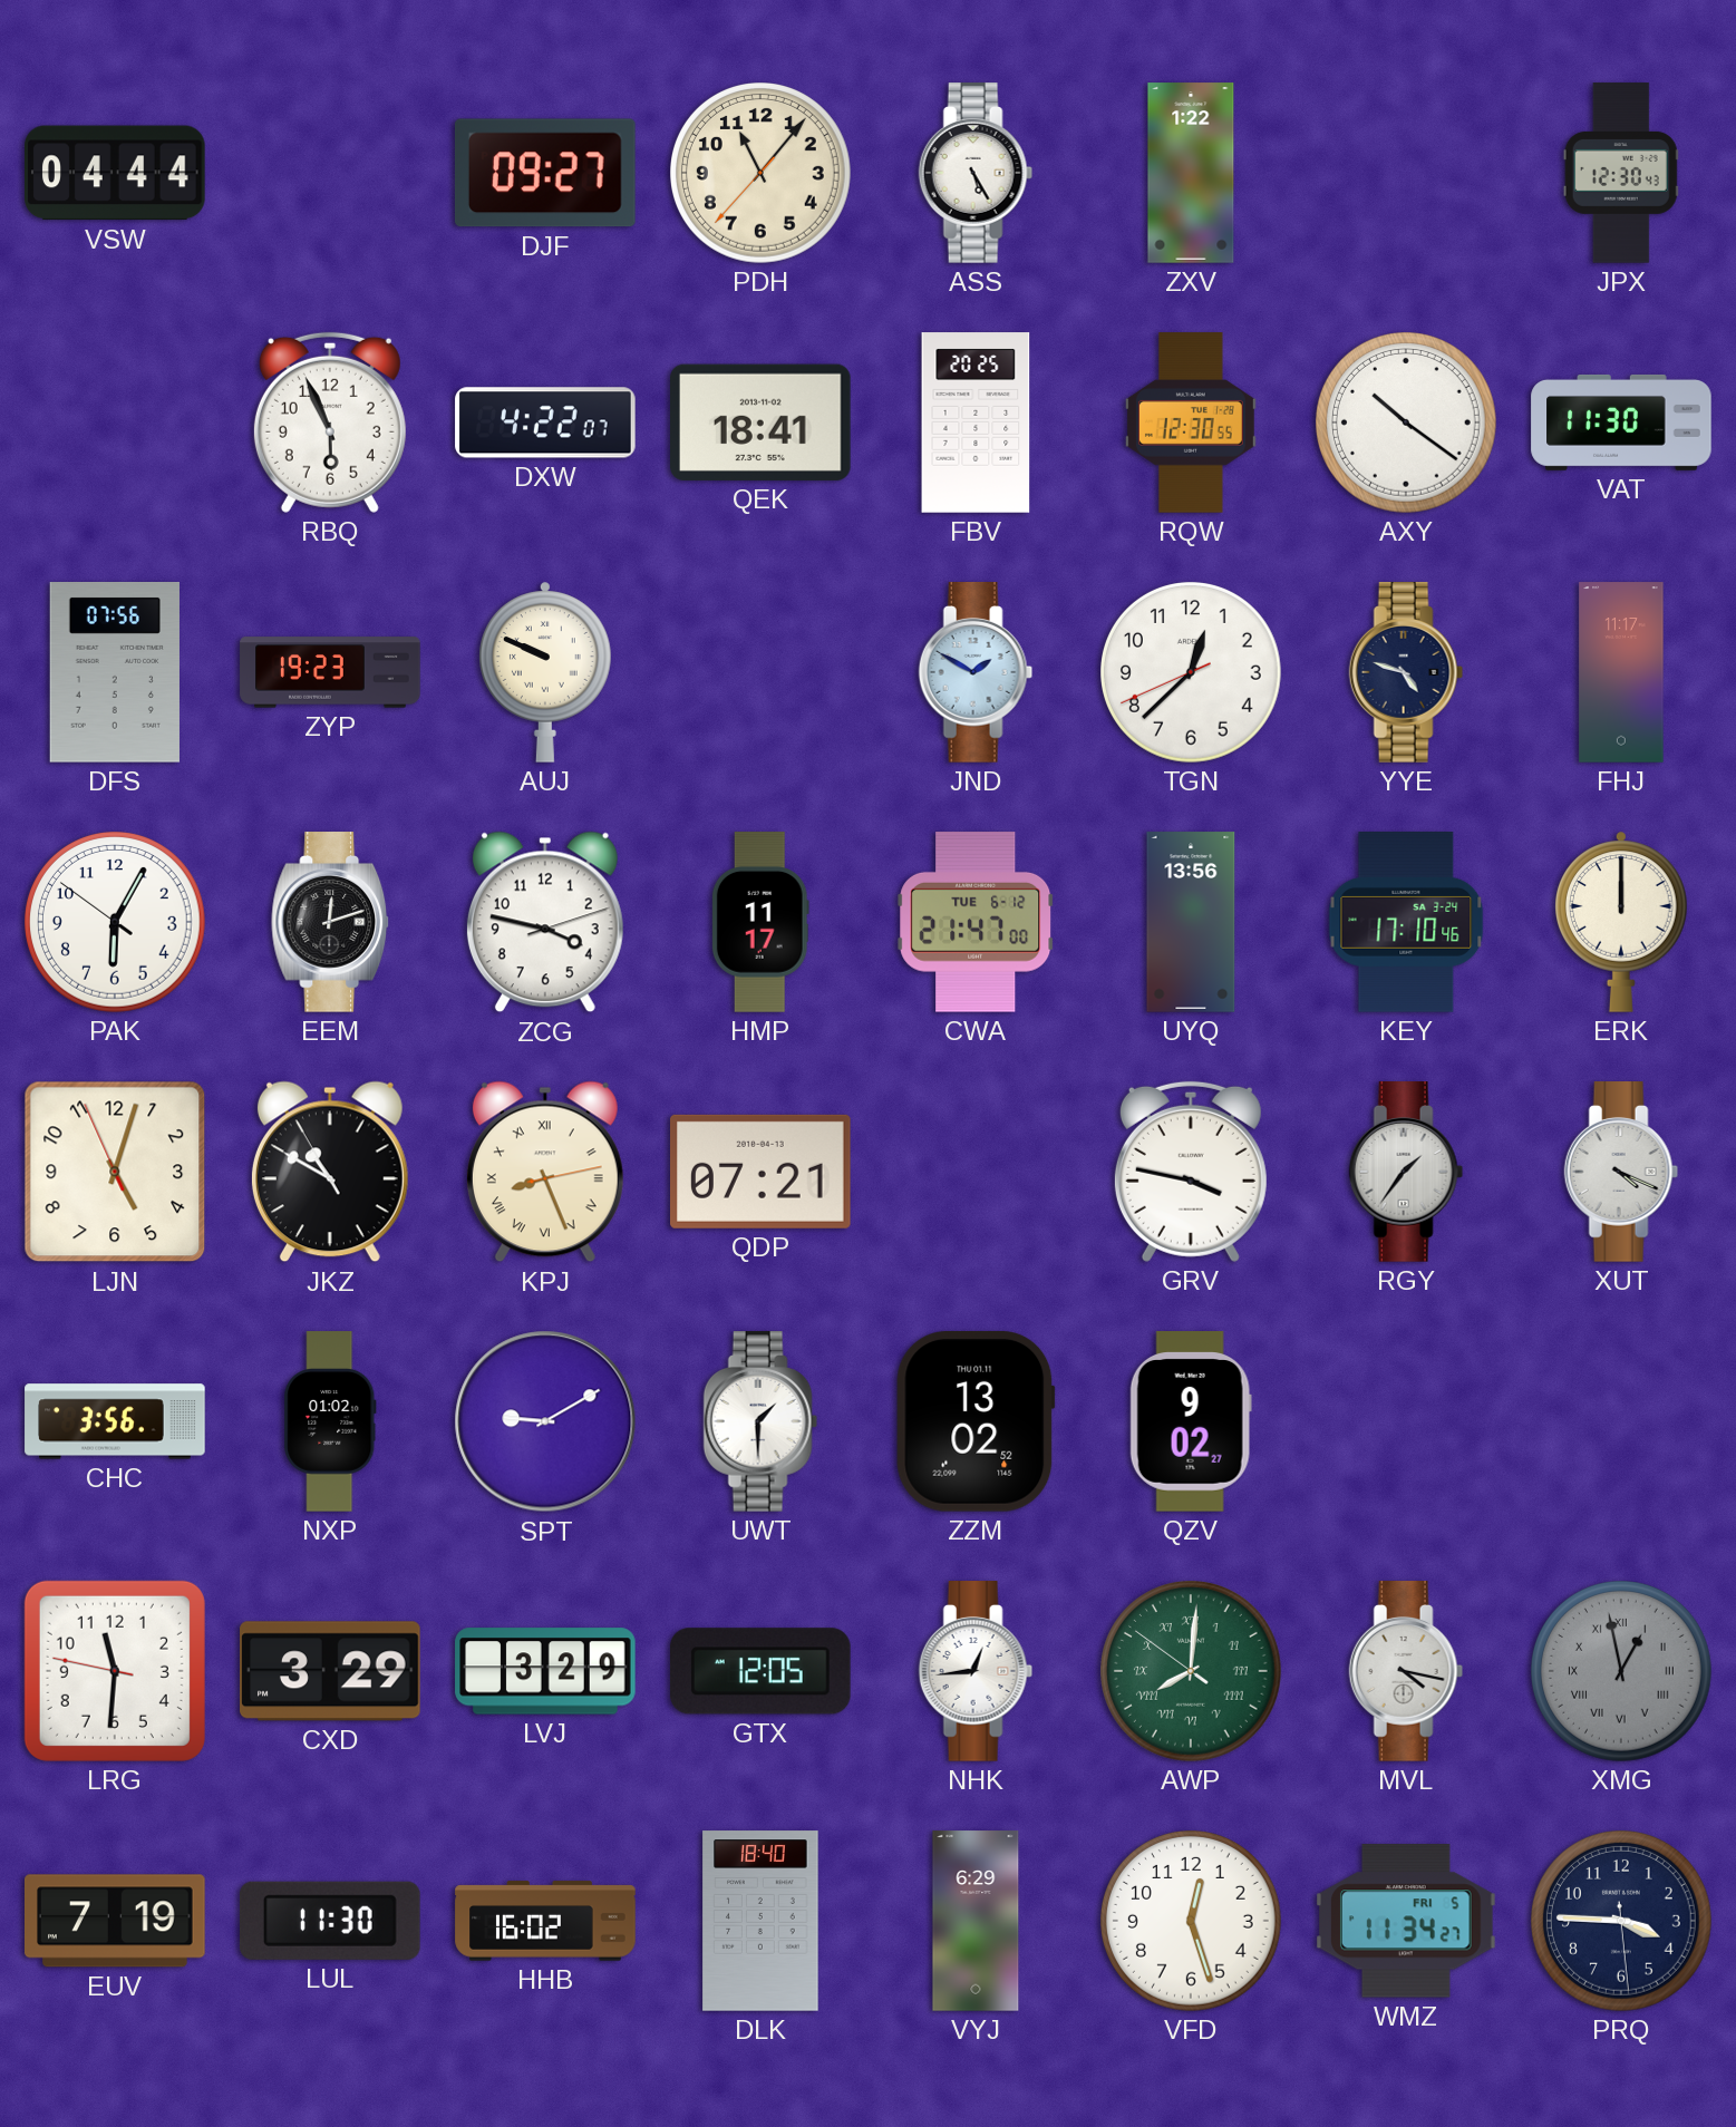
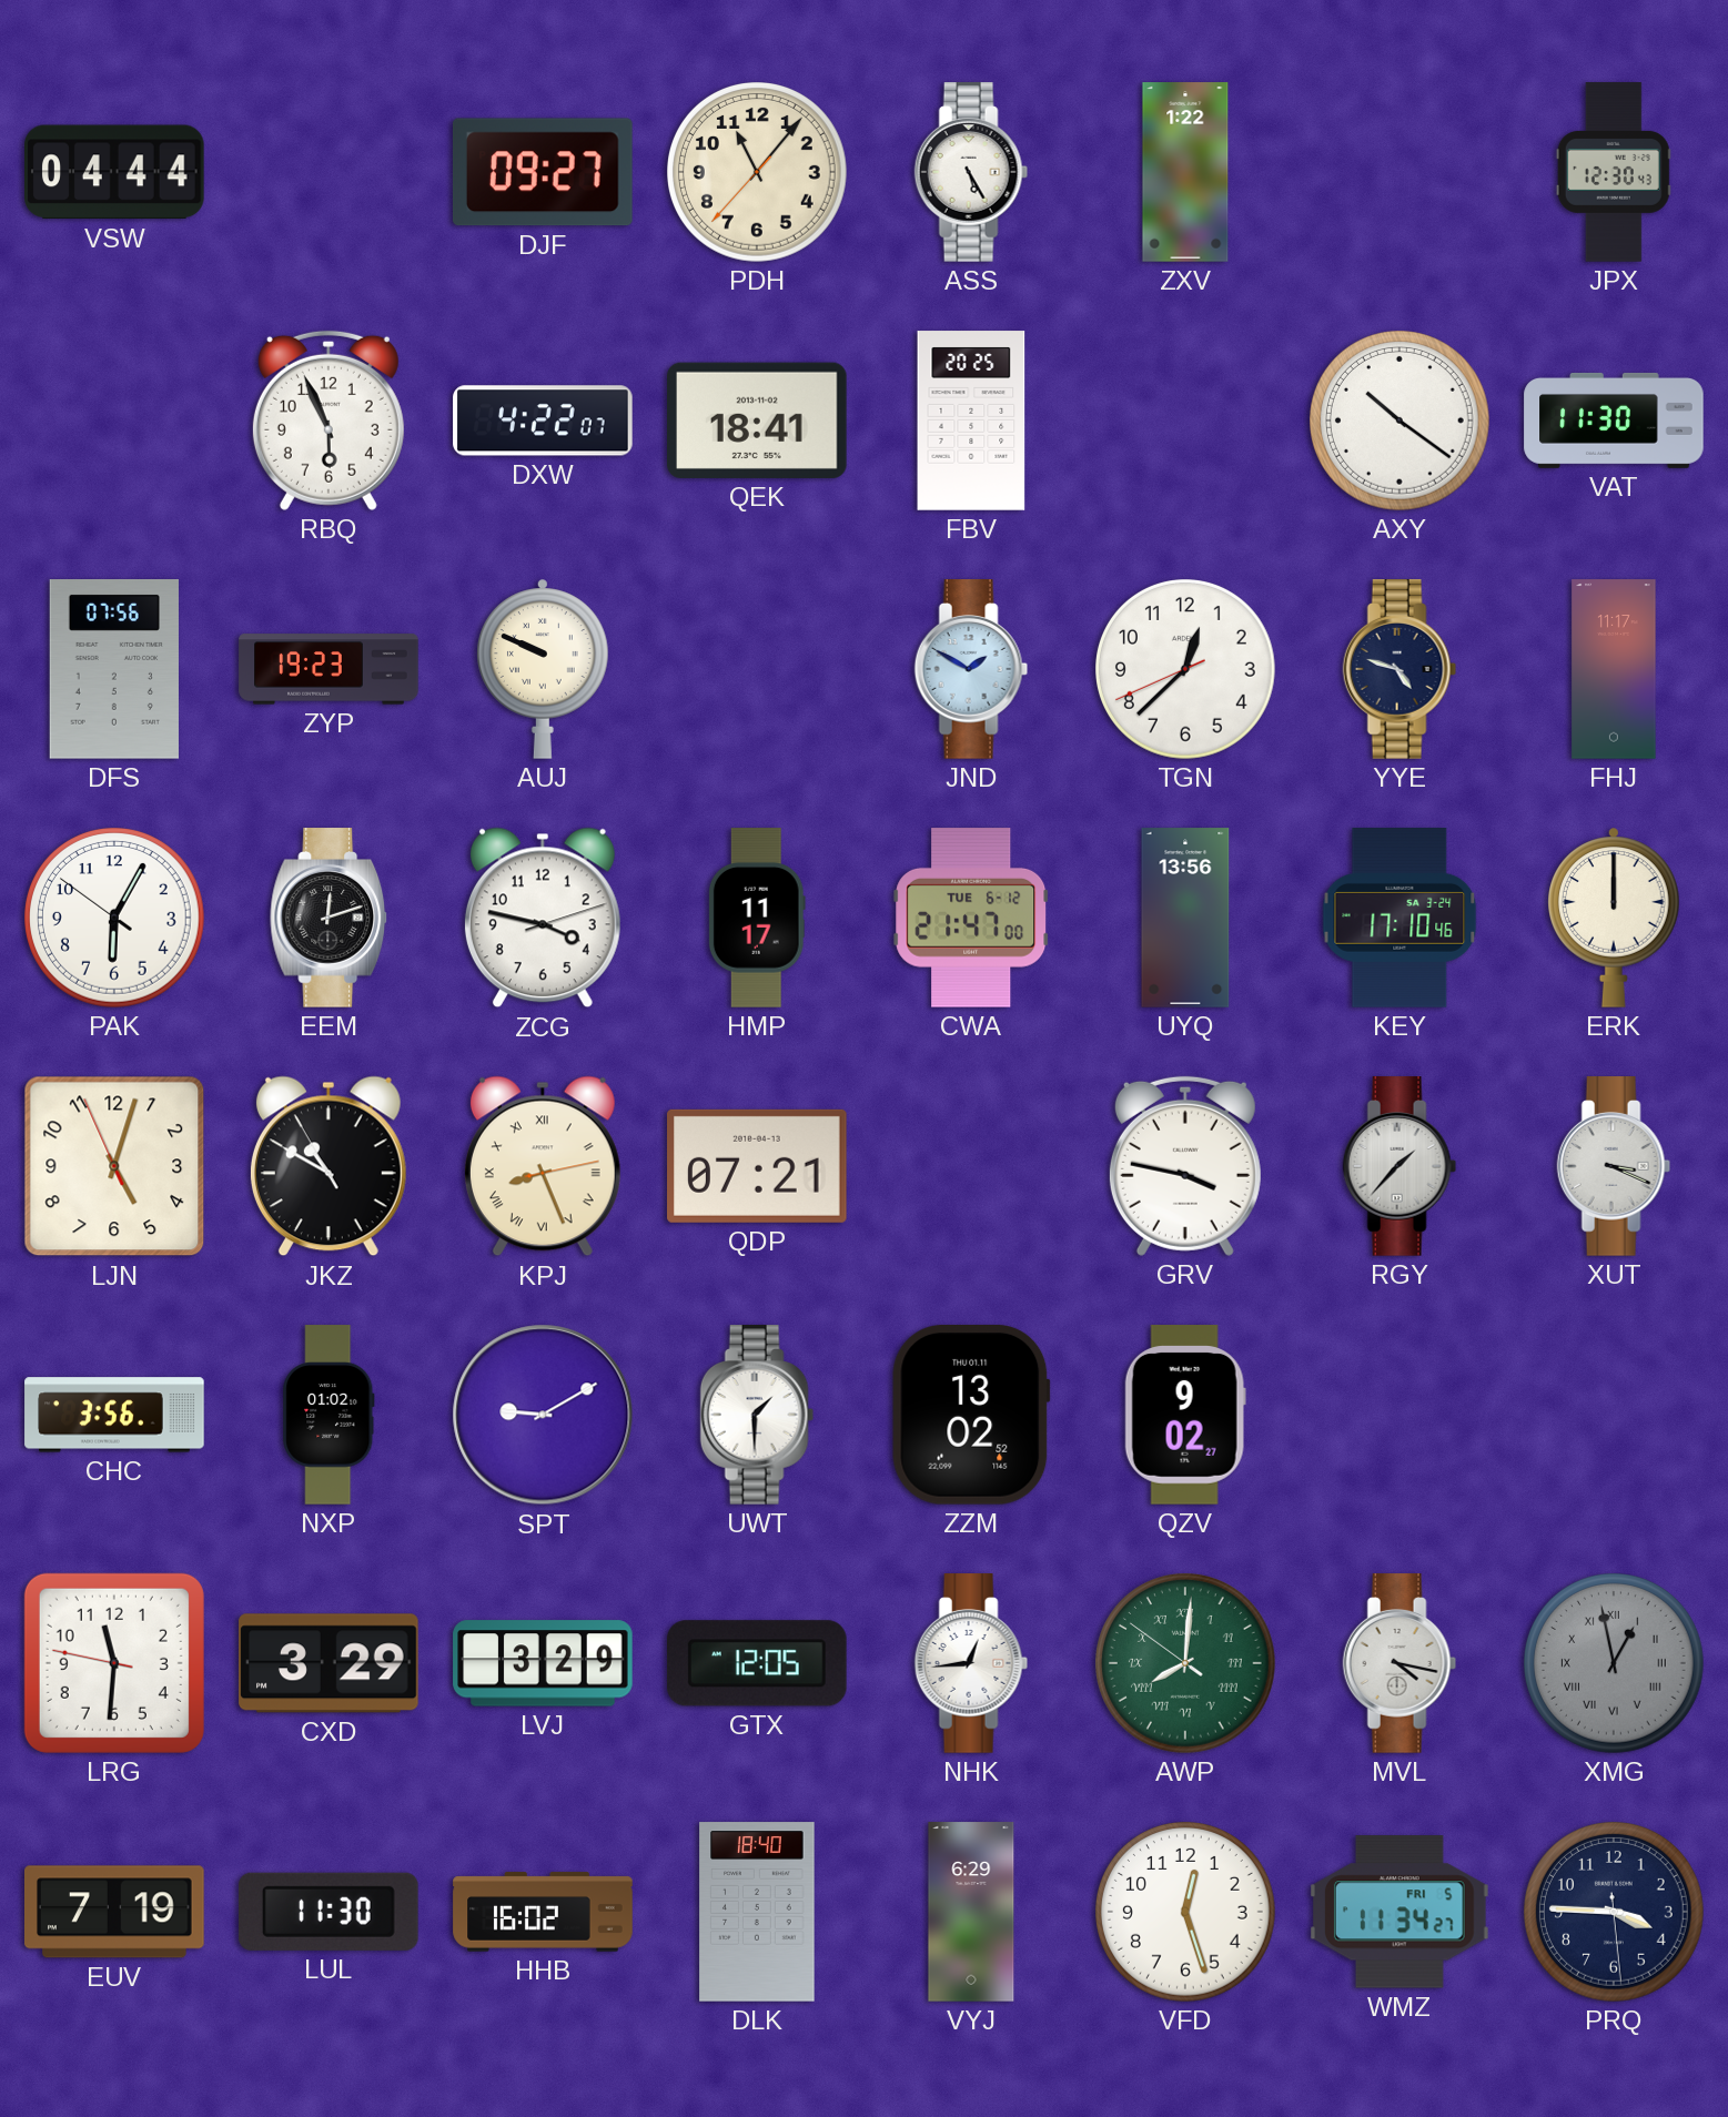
RQW: 12:30 -> none (1191, 423)
RGY: 1:36 -> 1:37 (1399, 1166)
XUT: 4:19 -> 3:19 (1614, 1166)
